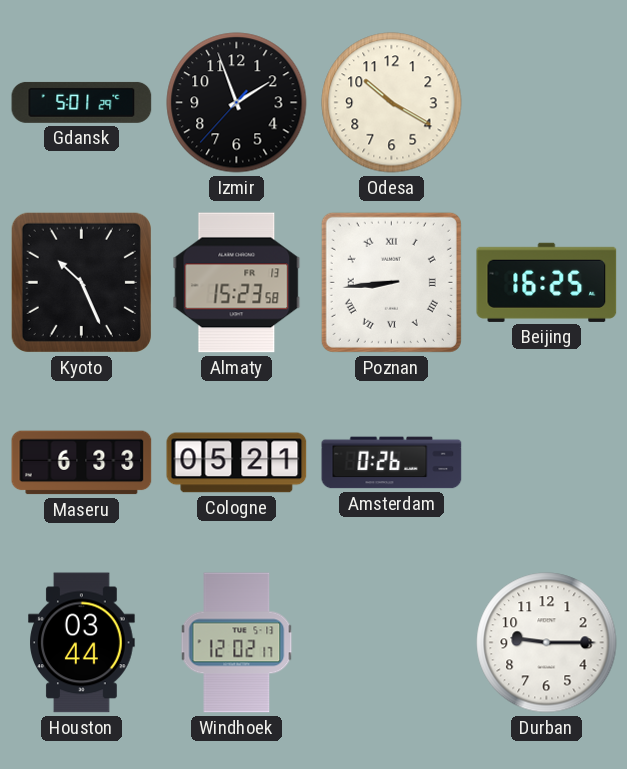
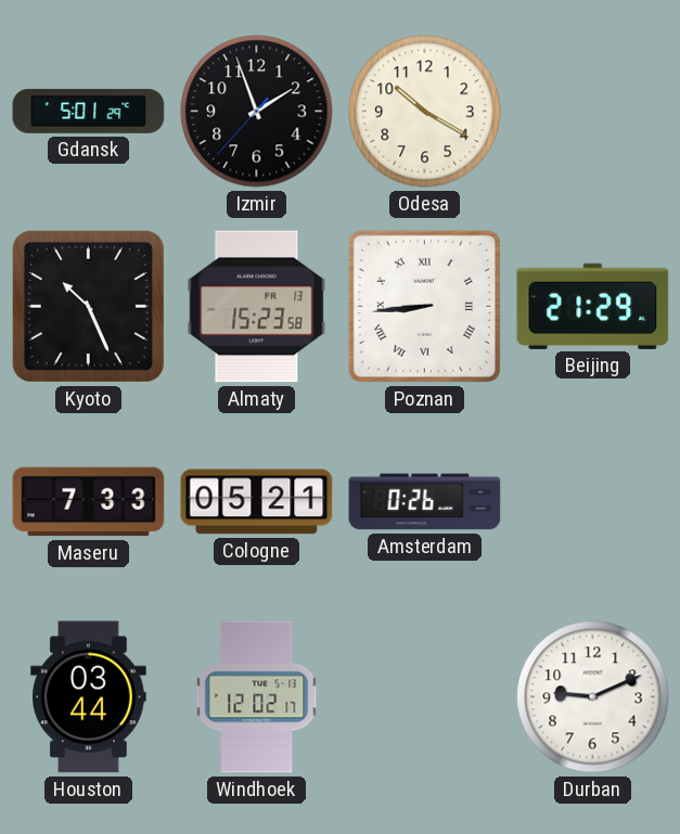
Beijing: 16:25 -> 21:29 (593, 306)
Maseru: 6:33 -> 7:33 (89, 502)
Durban: 9:15 -> 9:11 (593, 697)
